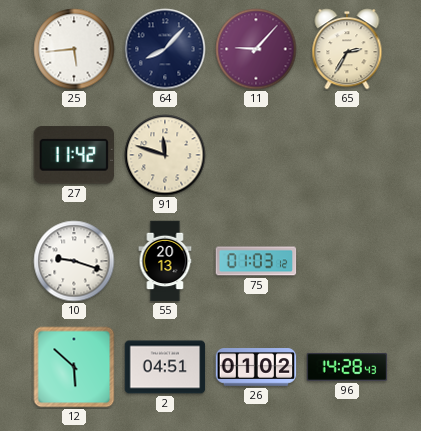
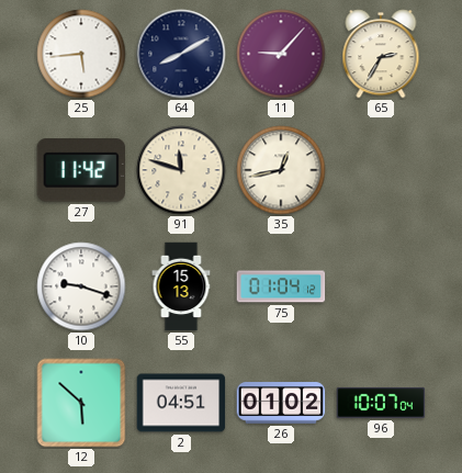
64: 8:07 -> 8:10 (181, 54)
35: none -> 12:43 (281, 170)
55: 20:13 -> 15:13 (181, 286)
75: 01:03 -> 01:04 (281, 286)
96: 14:28 -> 10:07 (381, 403)
